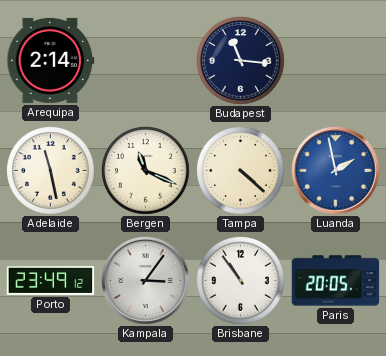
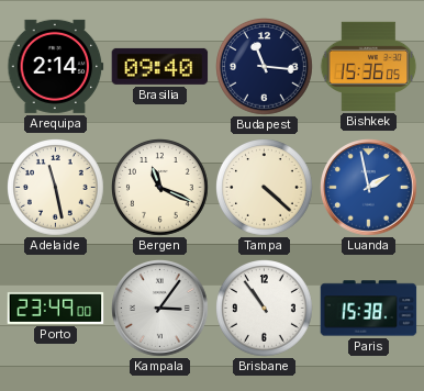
Brasilia: none -> 09:40 (160, 66)
Bishkek: none -> 15:36 (368, 66)
Porto: 23:49:12 -> 23:49:00 (56, 308)
Paris: 20:05 -> 15:38 (369, 309)
